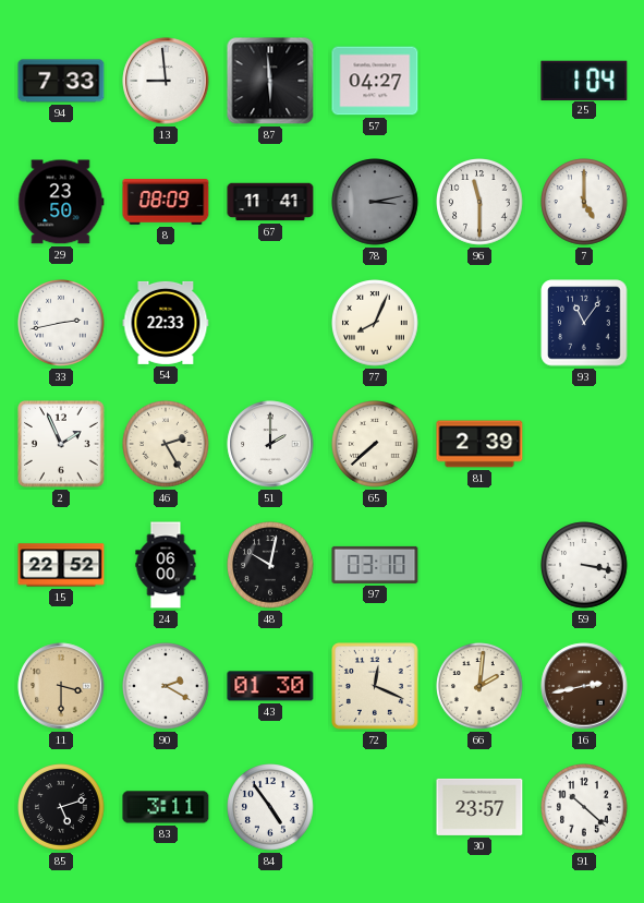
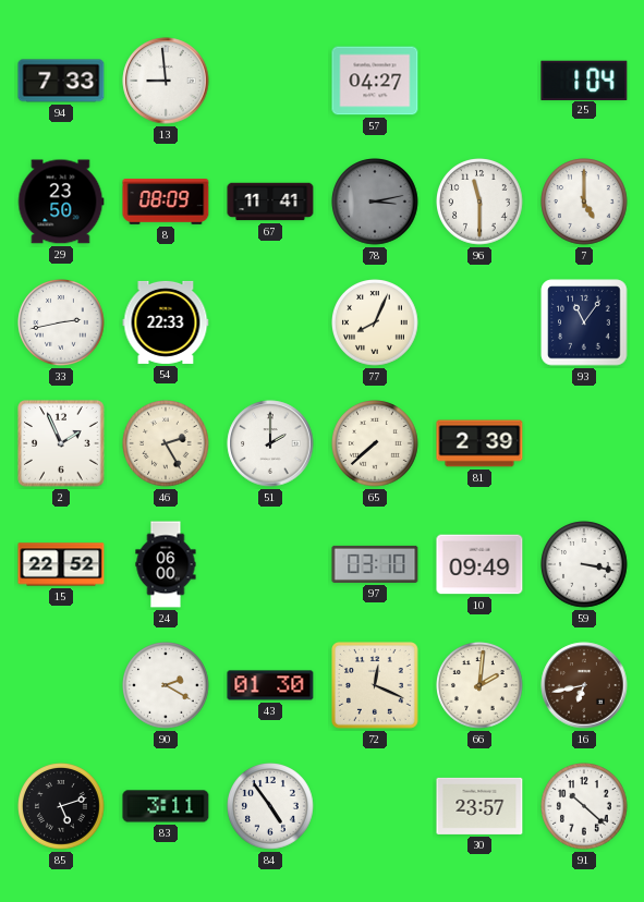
87: 5:59 -> none (270, 81)
48: 10:02 -> none (270, 565)
10: none -> 09:49 (479, 564)
11: 3:30 -> none (61, 686)
16: 2:43 -> 6:43 (584, 685)
